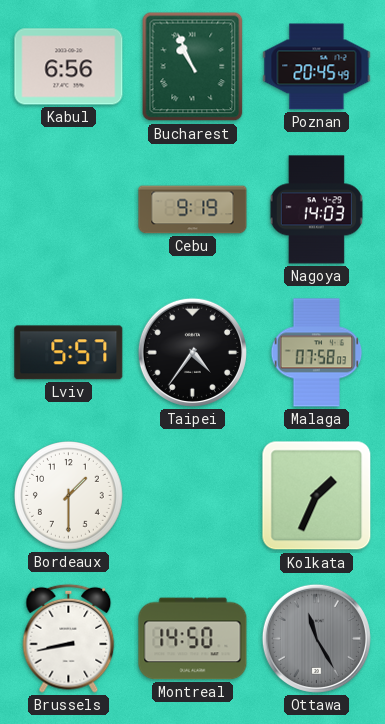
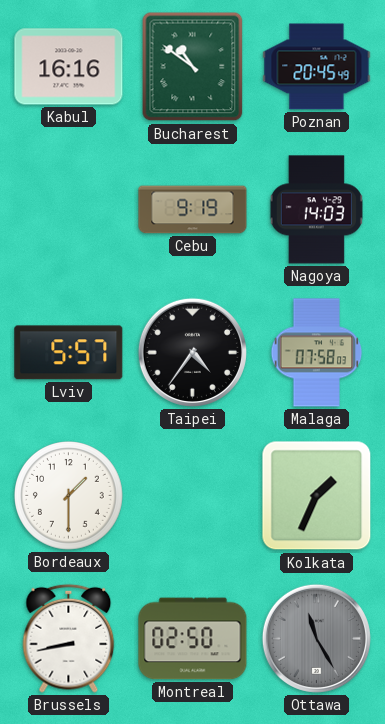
Kabul: 6:56 -> 16:16 (69, 67)
Bucharest: 10:56 -> 10:51 (193, 67)
Montreal: 14:50 -> 02:50 (193, 639)
